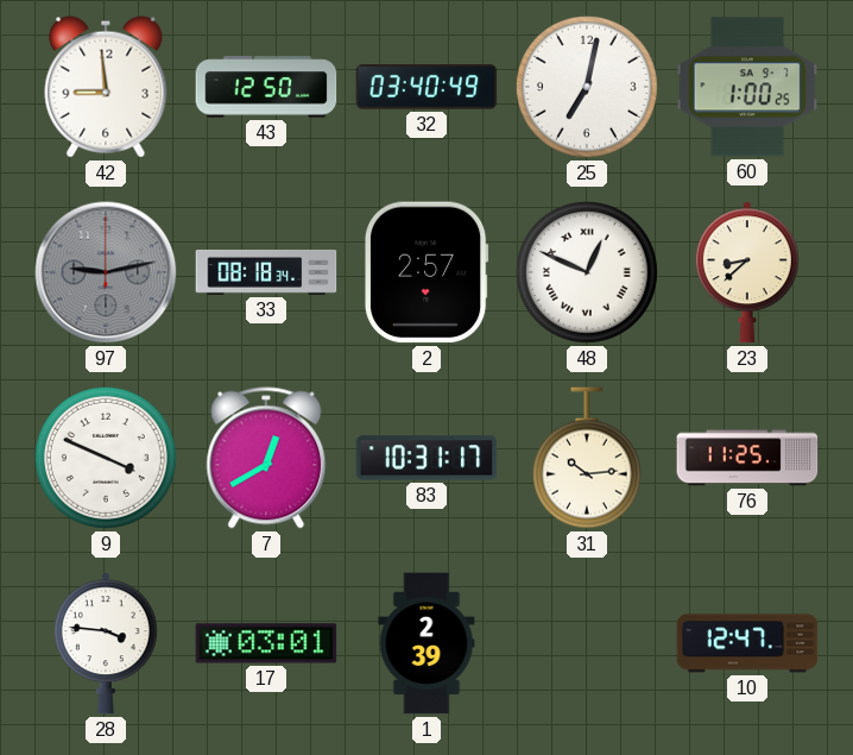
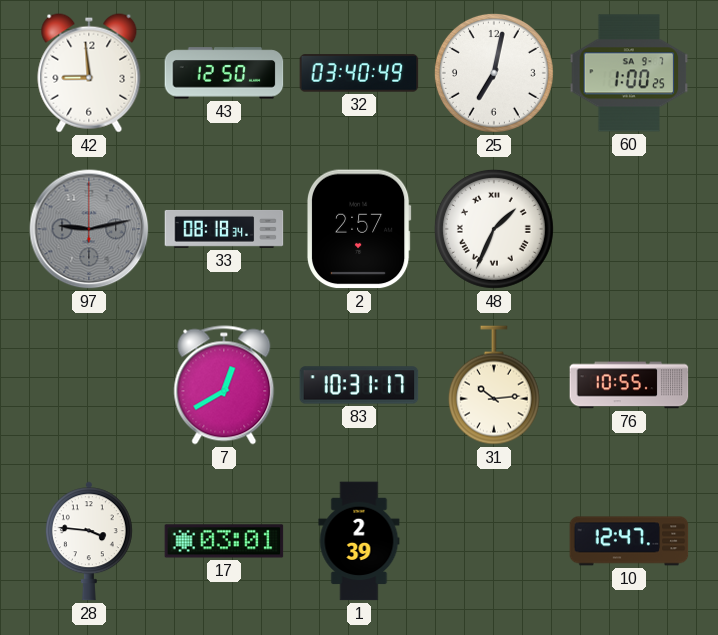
48: 12:49 -> 1:34 (494, 229)
23: 8:38 -> none (747, 272)
9: 3:49 -> none (106, 458)
76: 11:25 -> 10:55 (629, 385)
